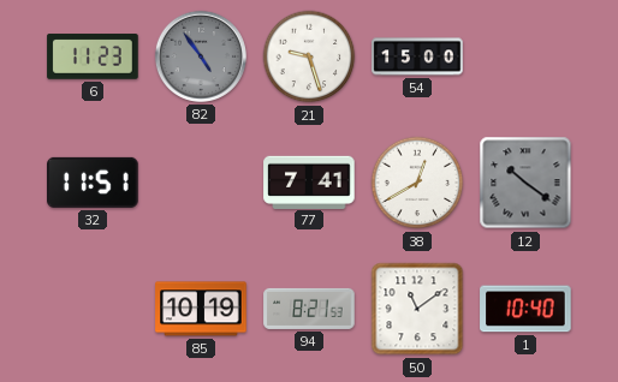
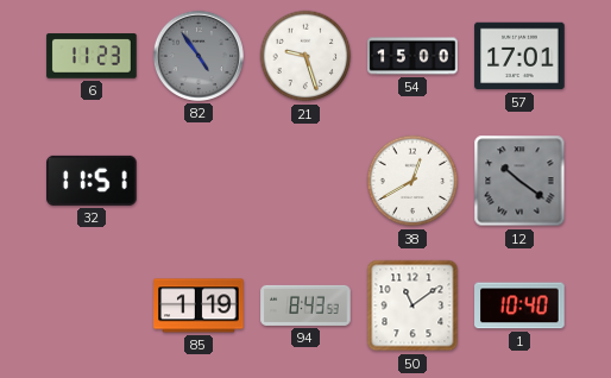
57: none -> 17:01 (519, 56)
77: 7:41 -> none (309, 181)
85: 10:19 -> 1:19 (199, 305)
94: 8:21 -> 8:43 (305, 305)
